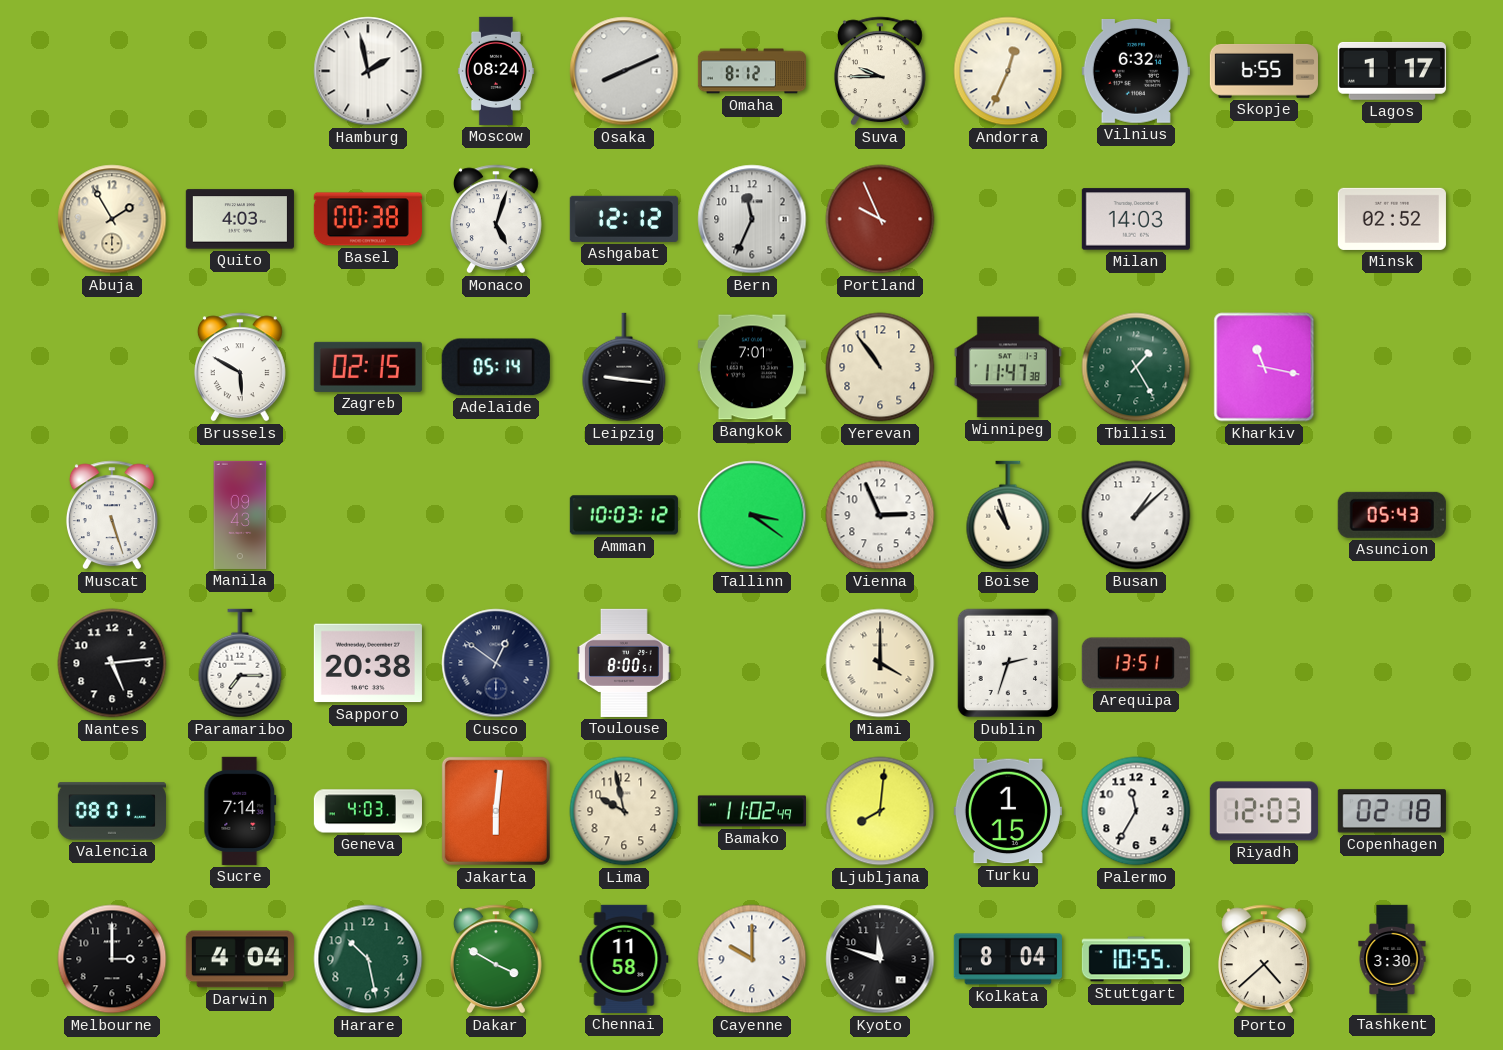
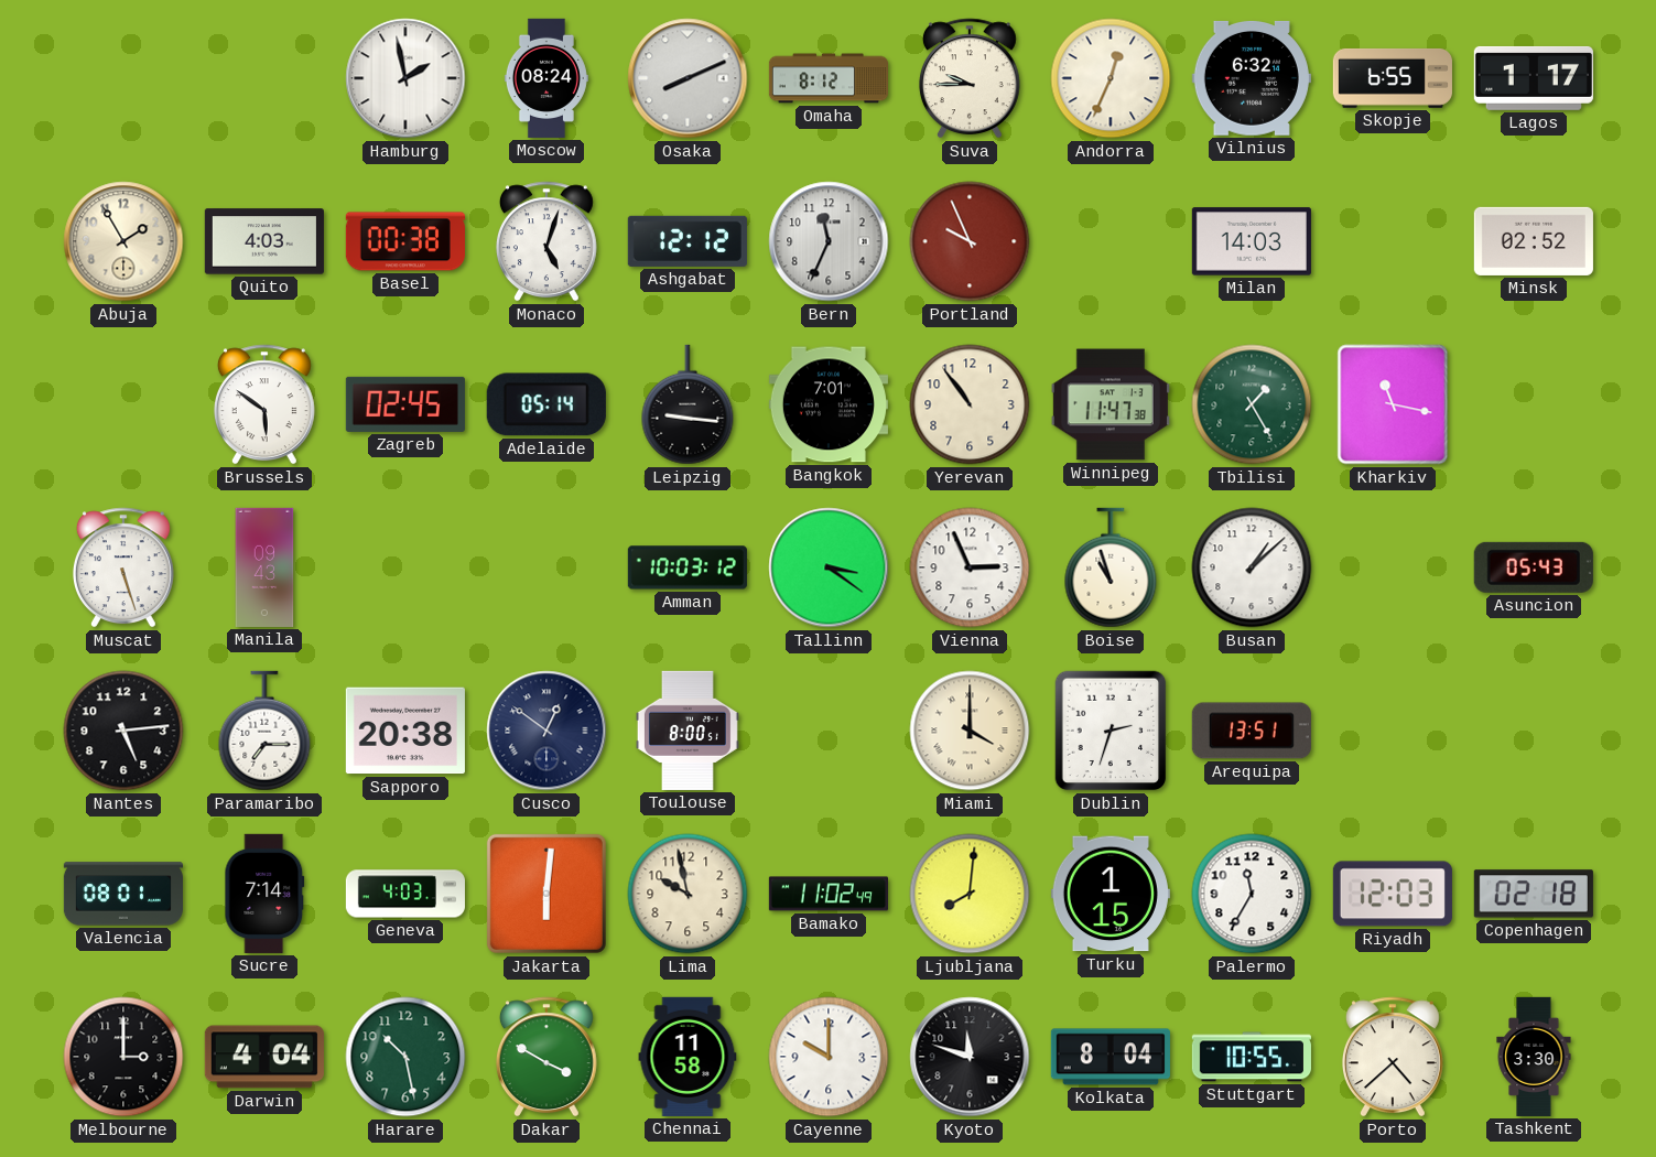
Brussels: 5:50 -> 5:51 (264, 404)
Zagreb: 02:15 -> 02:45 (405, 404)
